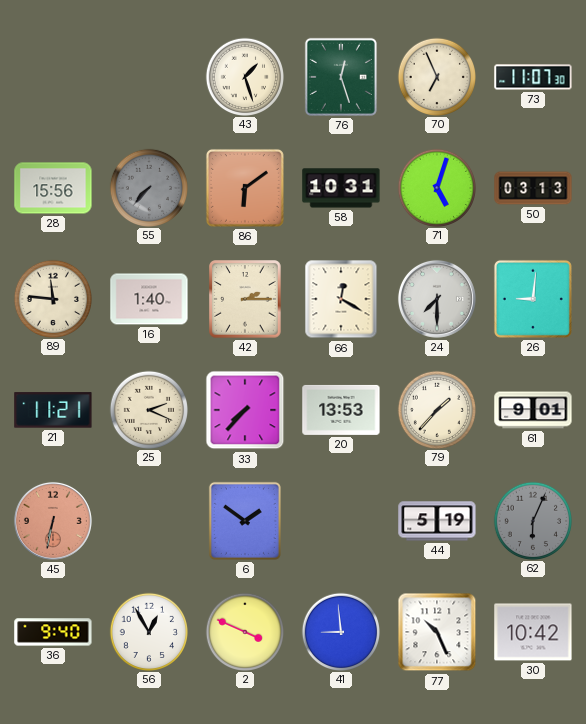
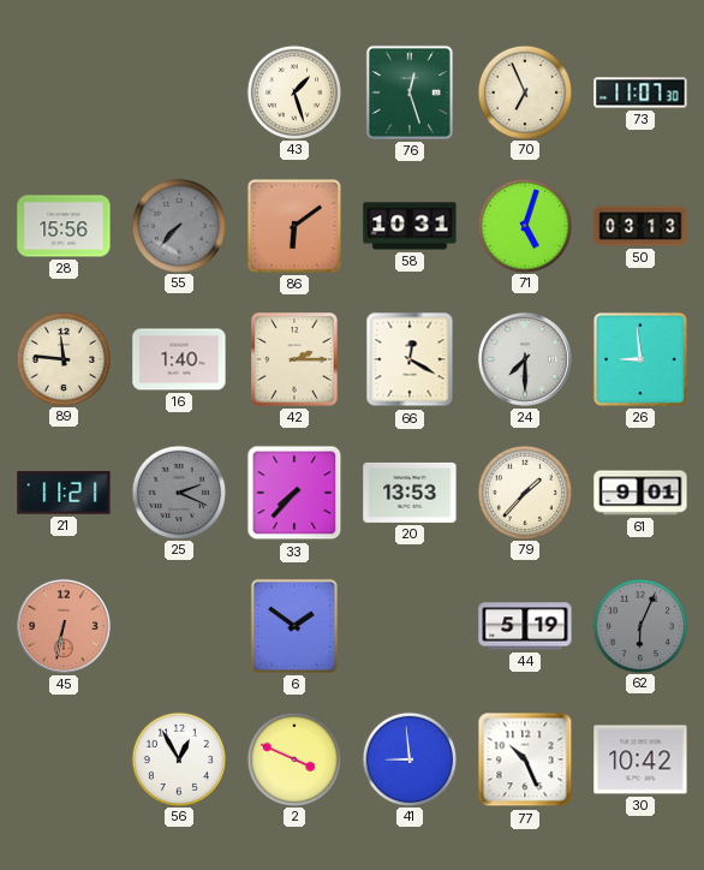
26: 9:01 -> 8:59 (640, 359)
25 dial: cream -> grey (178, 491)
36: 9:40 -> none (53, 632)
